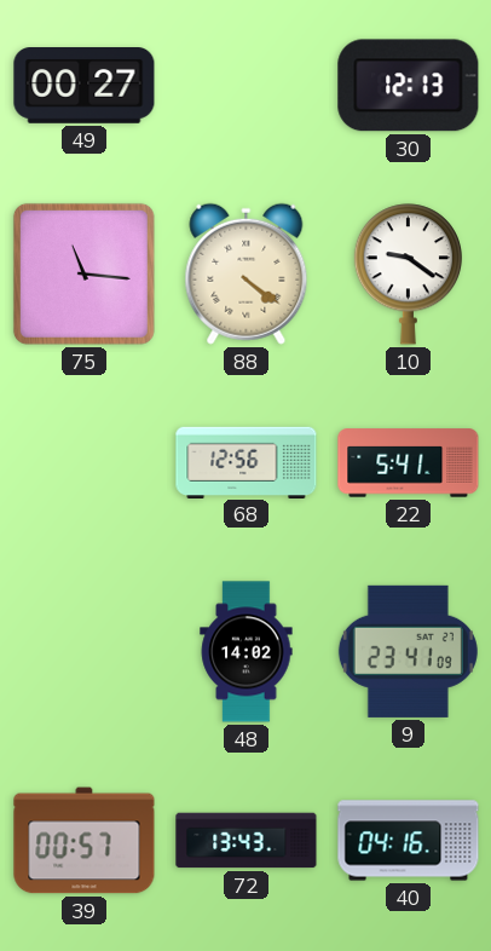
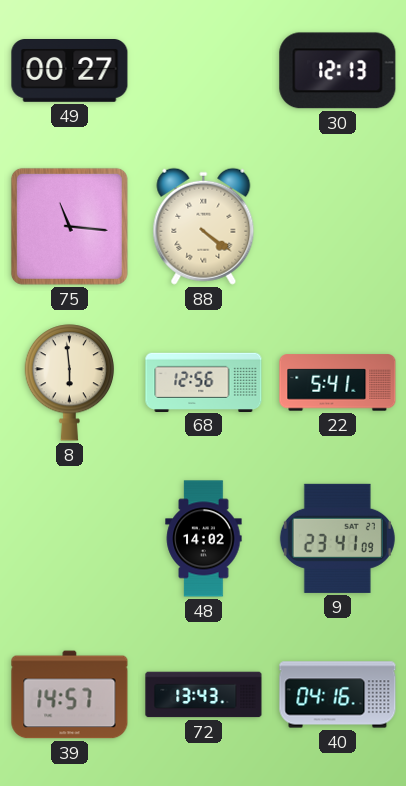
10: 9:21 -> none (408, 275)
8: none -> 5:59 (69, 383)
39: 00:57 -> 14:57 (70, 695)
